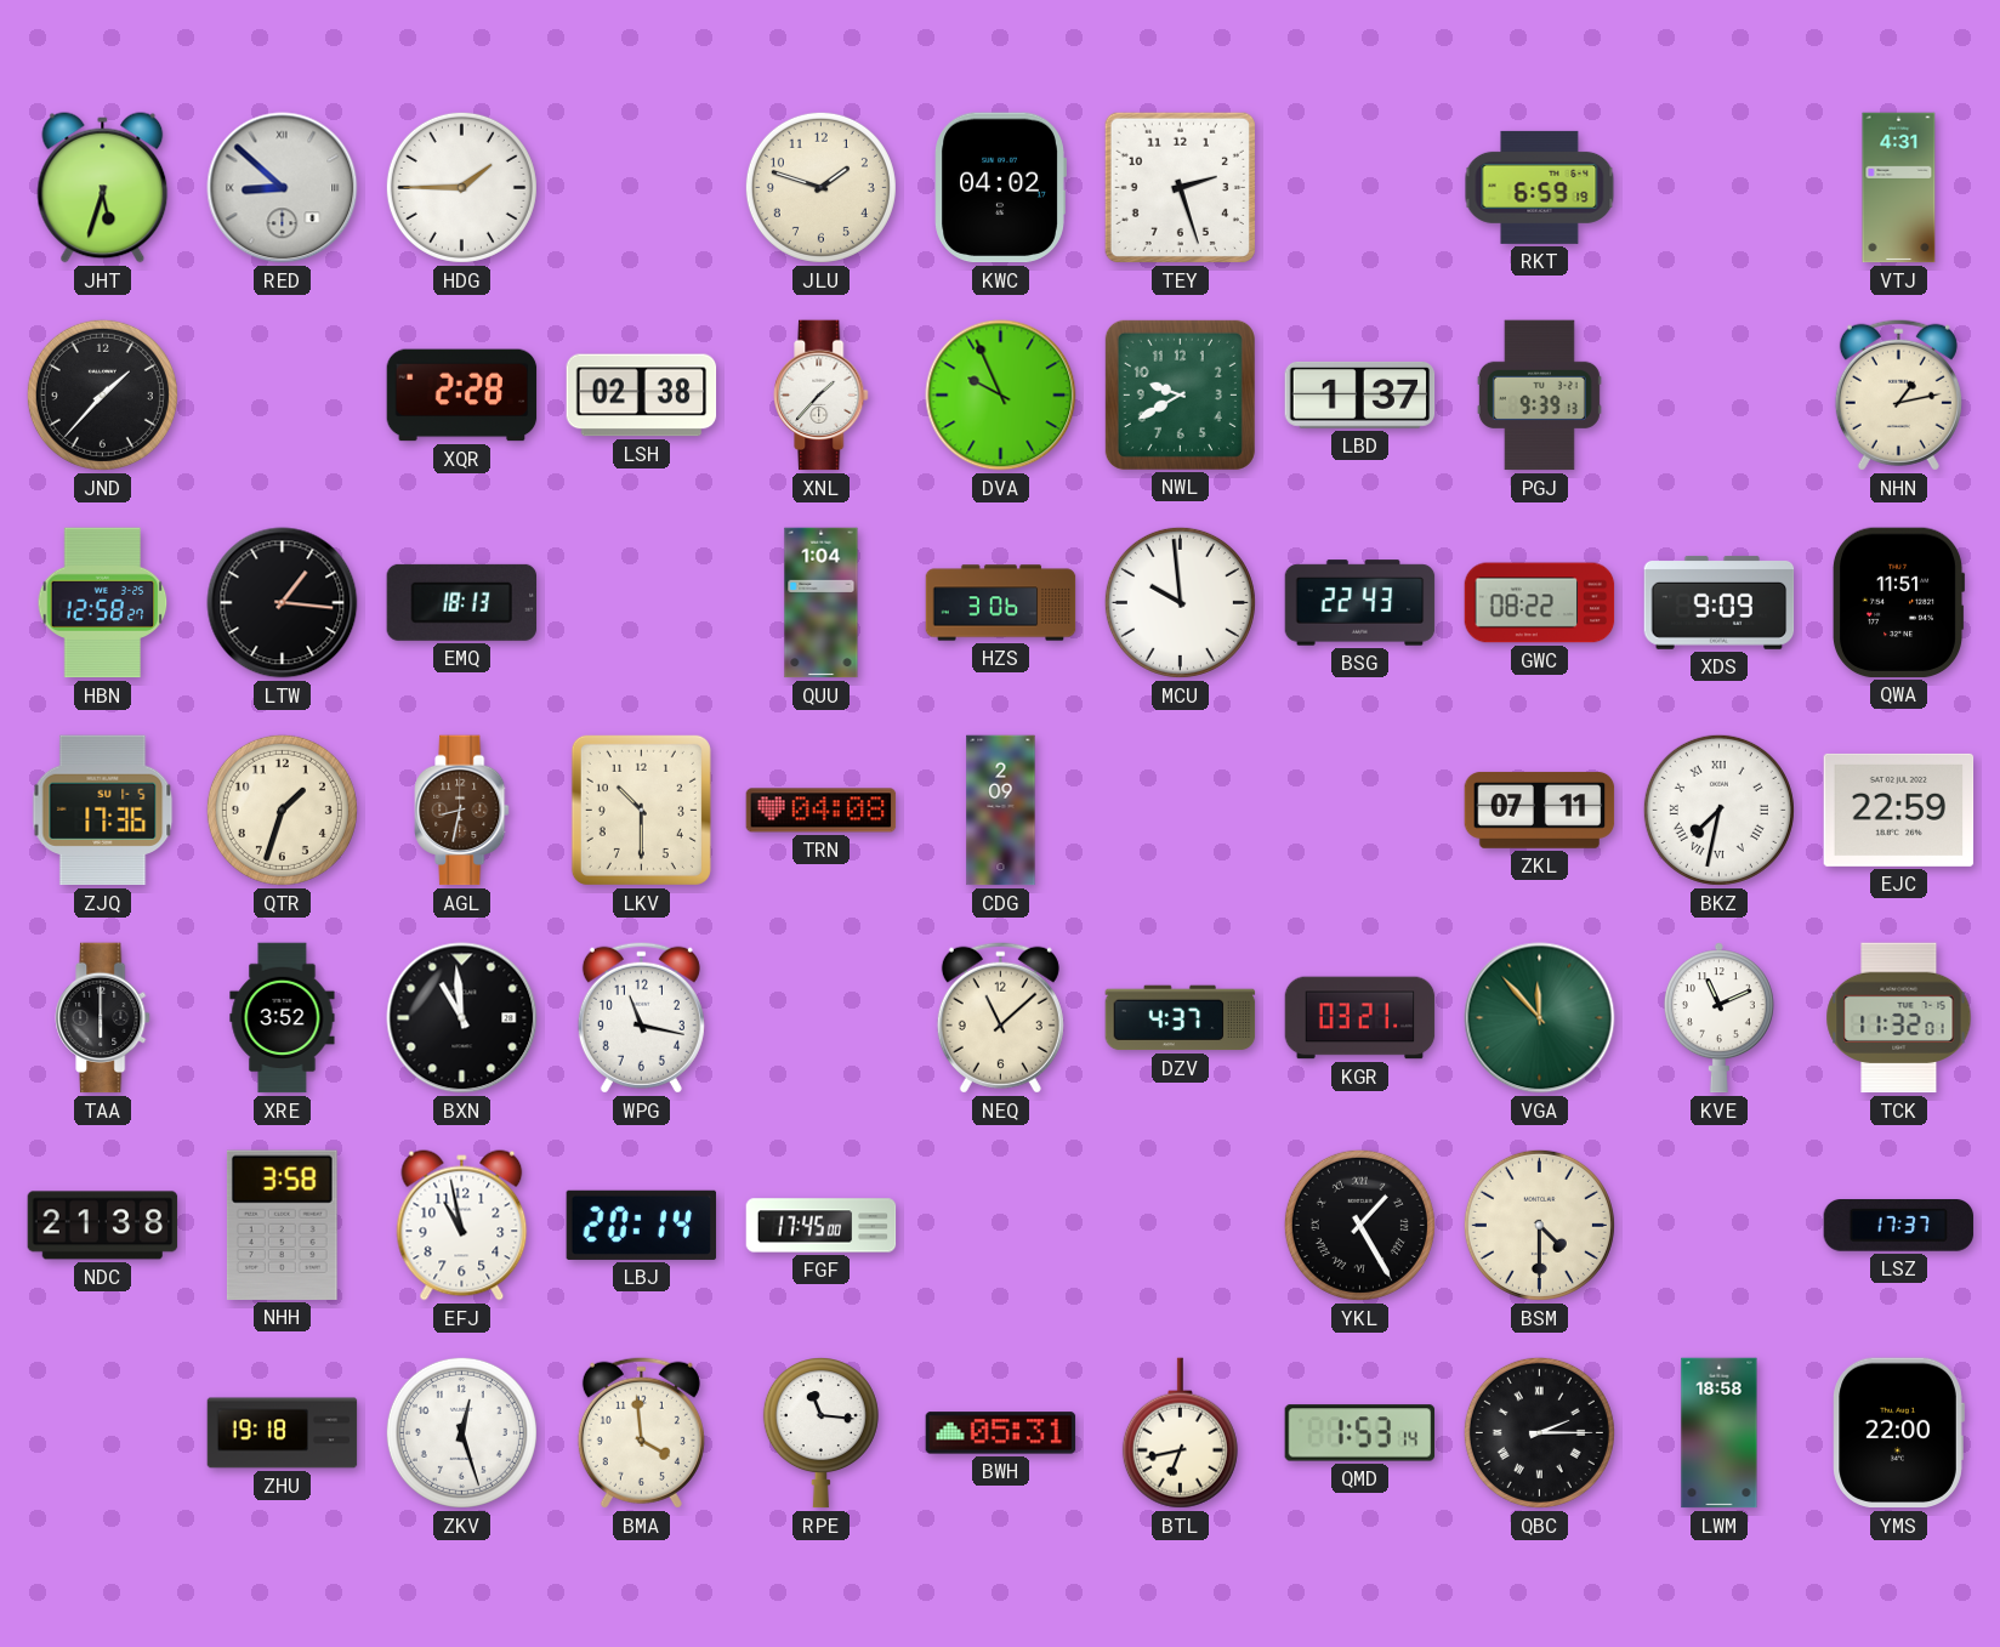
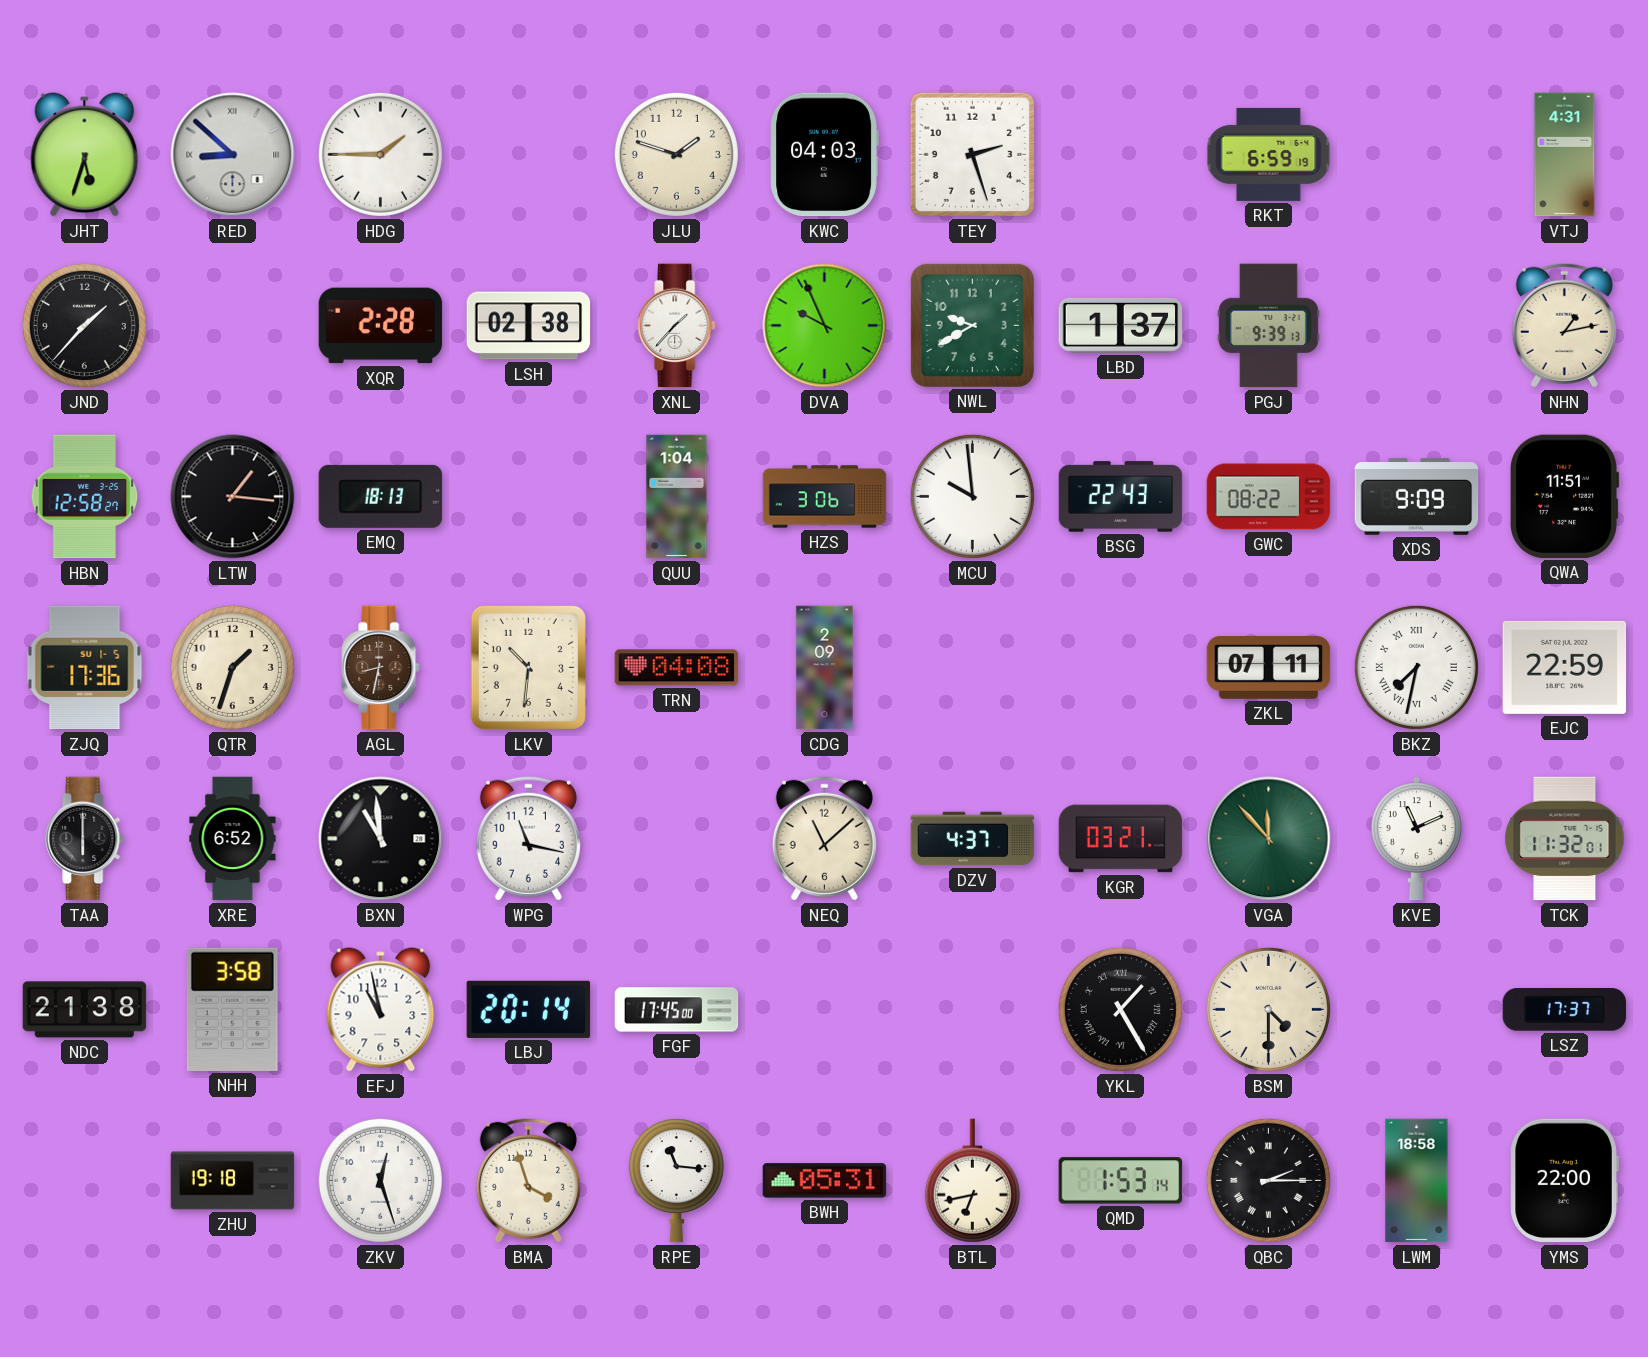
KWC: 04:02 -> 04:03 (824, 155)
LKV: 10:30 -> 10:31 (528, 667)
XRE: 3:52 -> 6:52 (233, 839)
BMA: 3:59 -> 3:57 (528, 1180)
